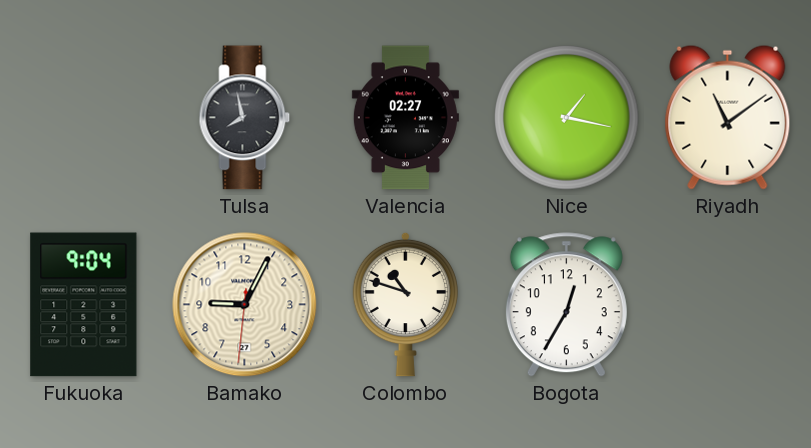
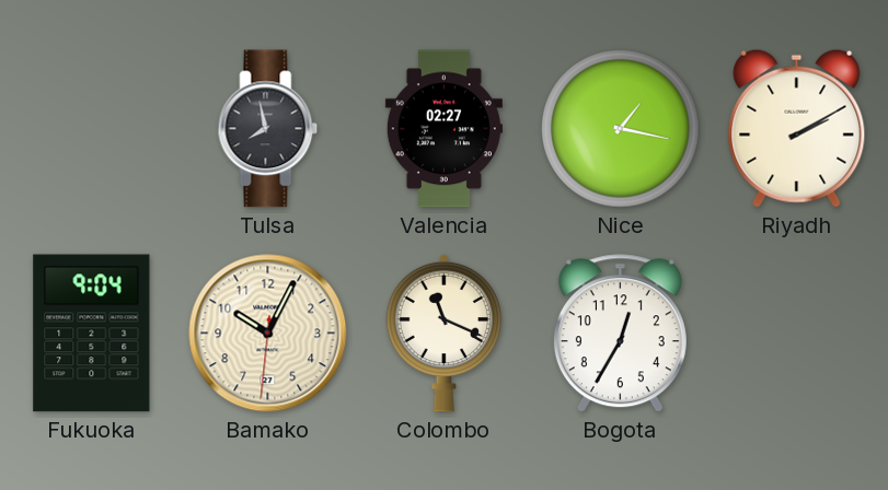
Riyadh: 11:09 -> 2:10 (797, 128)
Bamako: 9:04 -> 10:04 (268, 334)
Colombo: 10:48 -> 11:19 (443, 332)
